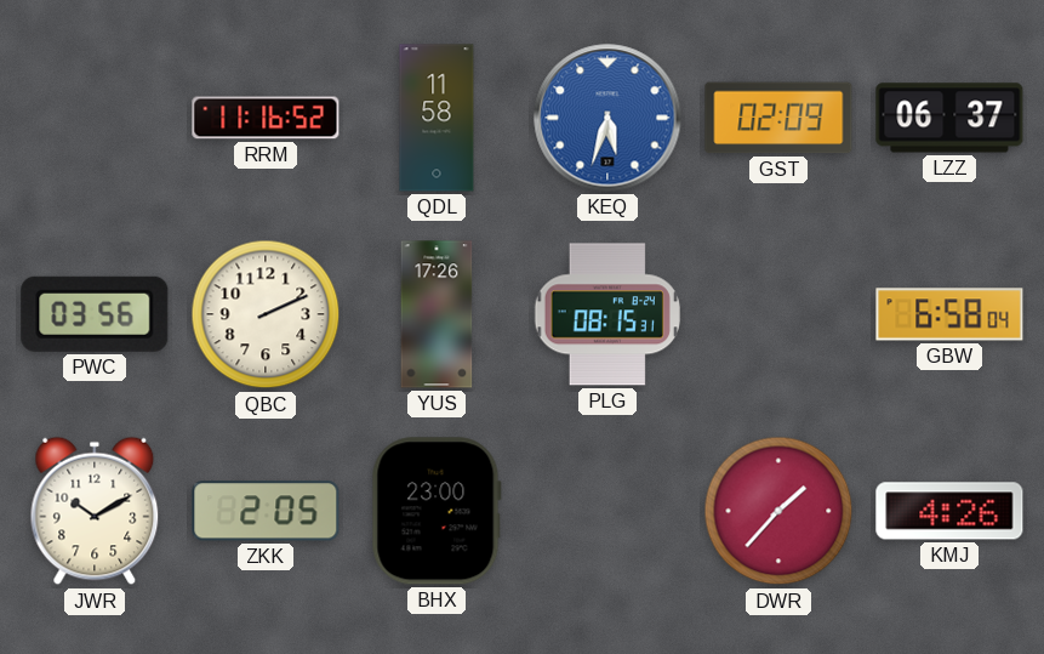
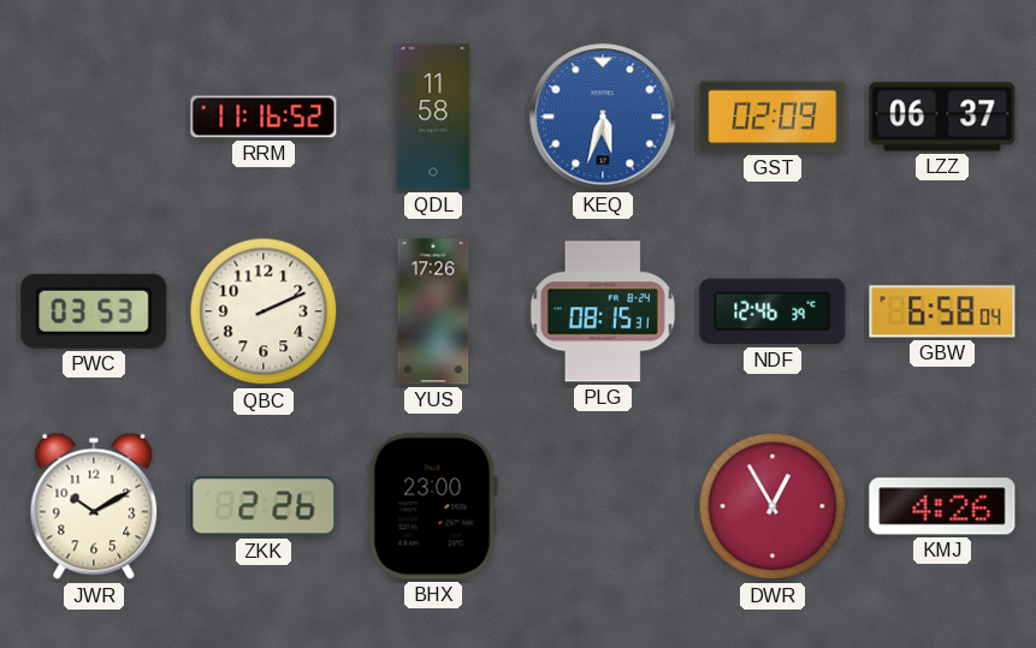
PWC: 03:56 -> 03:53 (94, 311)
NDF: none -> 12:46 (772, 311)
ZKK: 2:05 -> 2:26 (264, 506)
DWR: 1:37 -> 12:55 (772, 506)
